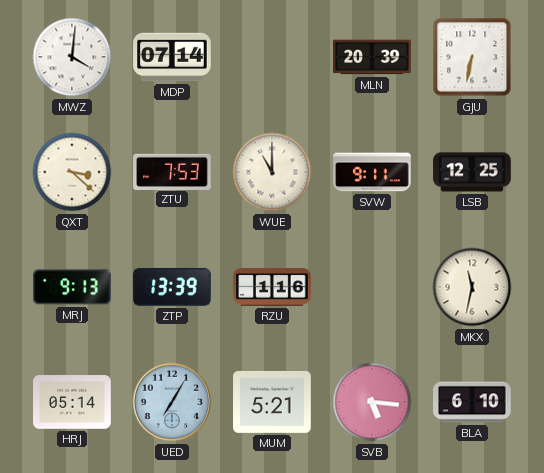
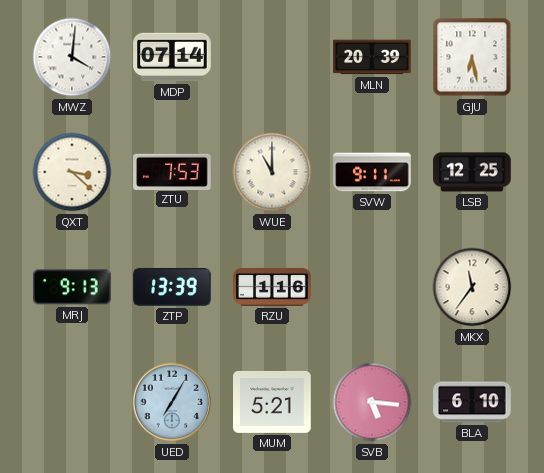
GJU: 6:32 -> 6:28 (472, 57)
MKX: 11:32 -> 11:36 (472, 287)
HRJ: 05:14 -> none (72, 402)
